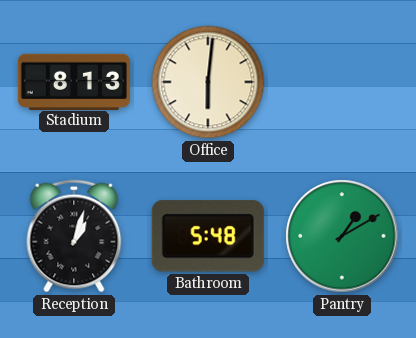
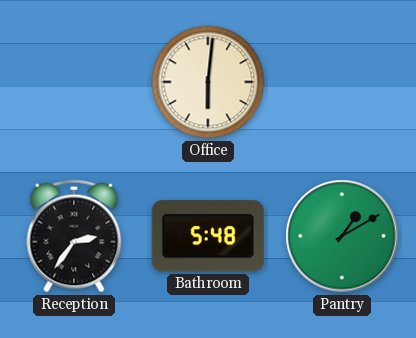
Stadium: 8:13 -> none (74, 81)
Reception: 1:03 -> 2:36 (74, 236)
